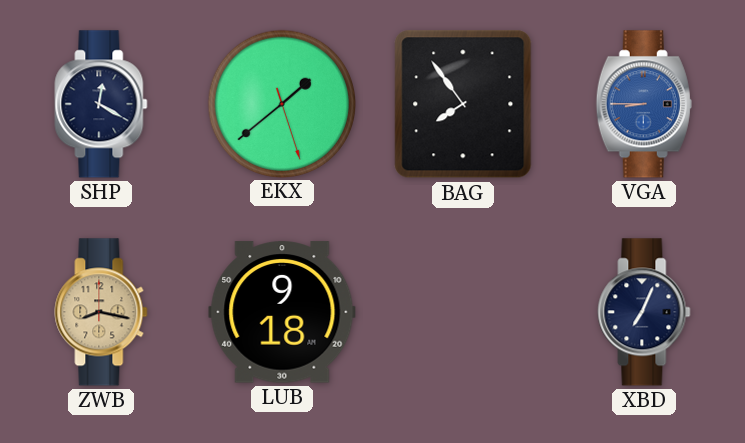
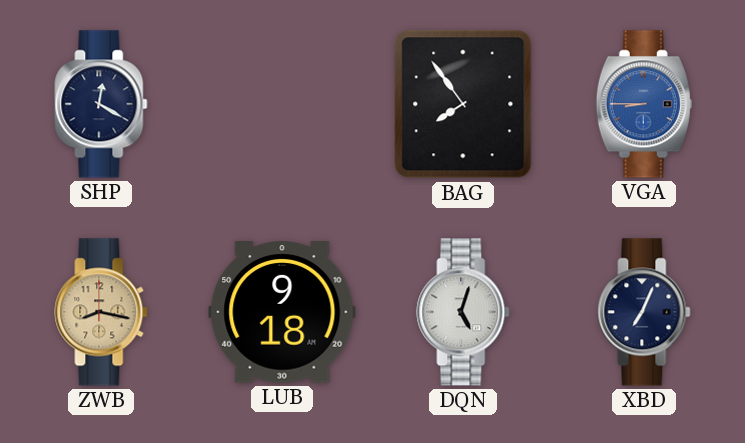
EKX: 1:38 -> none (281, 103)
DQN: none -> 5:03 (463, 312)
